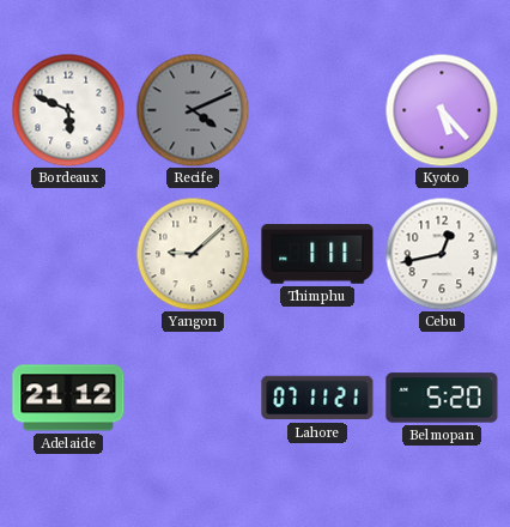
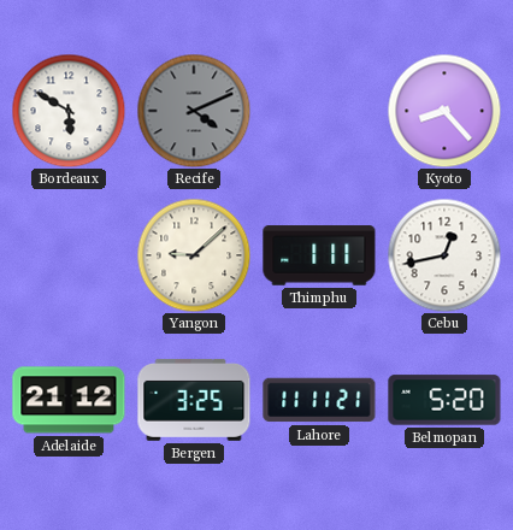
Bordeaux: 5:49 -> 5:50 (69, 111)
Kyoto: 5:23 -> 8:23 (444, 111)
Bergen: none -> 3:25 (194, 400)
Lahore: 07:11 -> 11:11 (319, 400)
